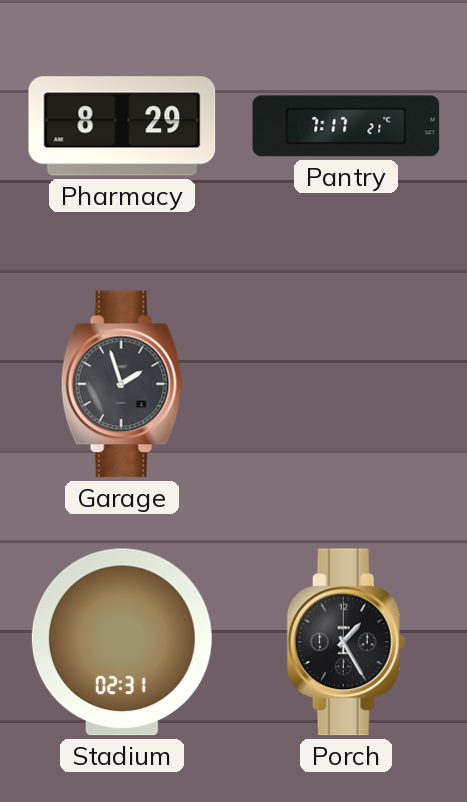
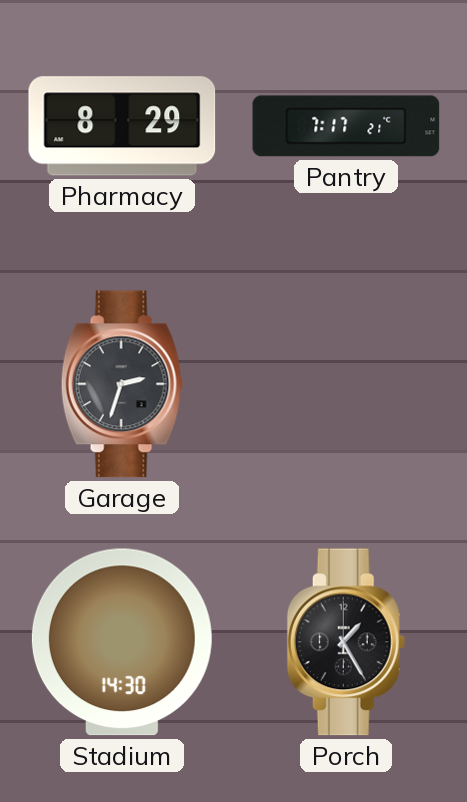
Garage: 1:57 -> 2:33 (122, 384)
Stadium: 02:31 -> 14:30 (122, 642)
